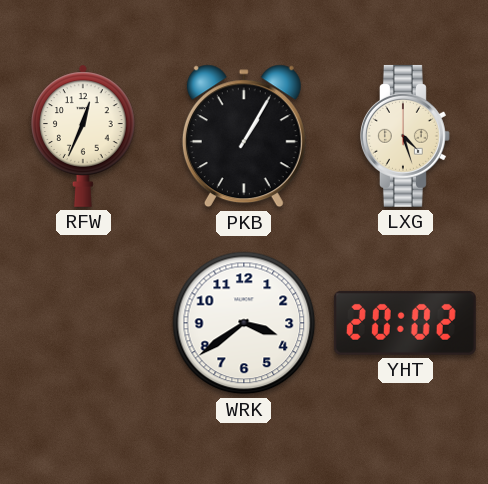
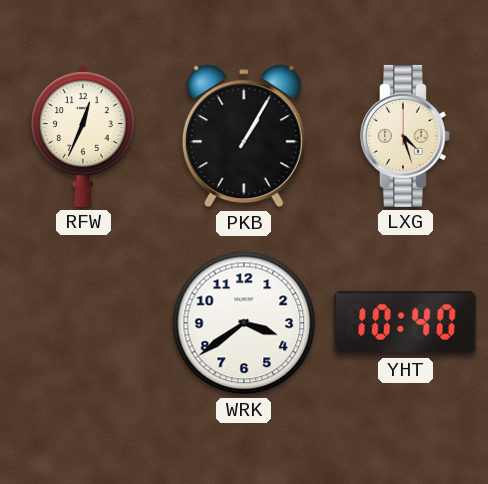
YHT: 20:02 -> 10:40 (405, 323)
